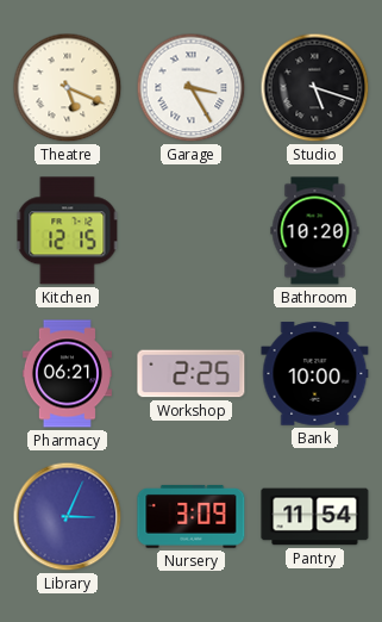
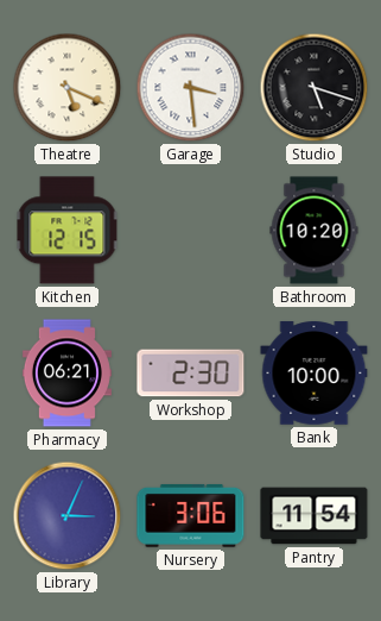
Garage: 3:25 -> 3:29 (191, 88)
Workshop: 2:25 -> 2:30 (191, 374)
Nursery: 3:09 -> 3:06 (191, 515)
